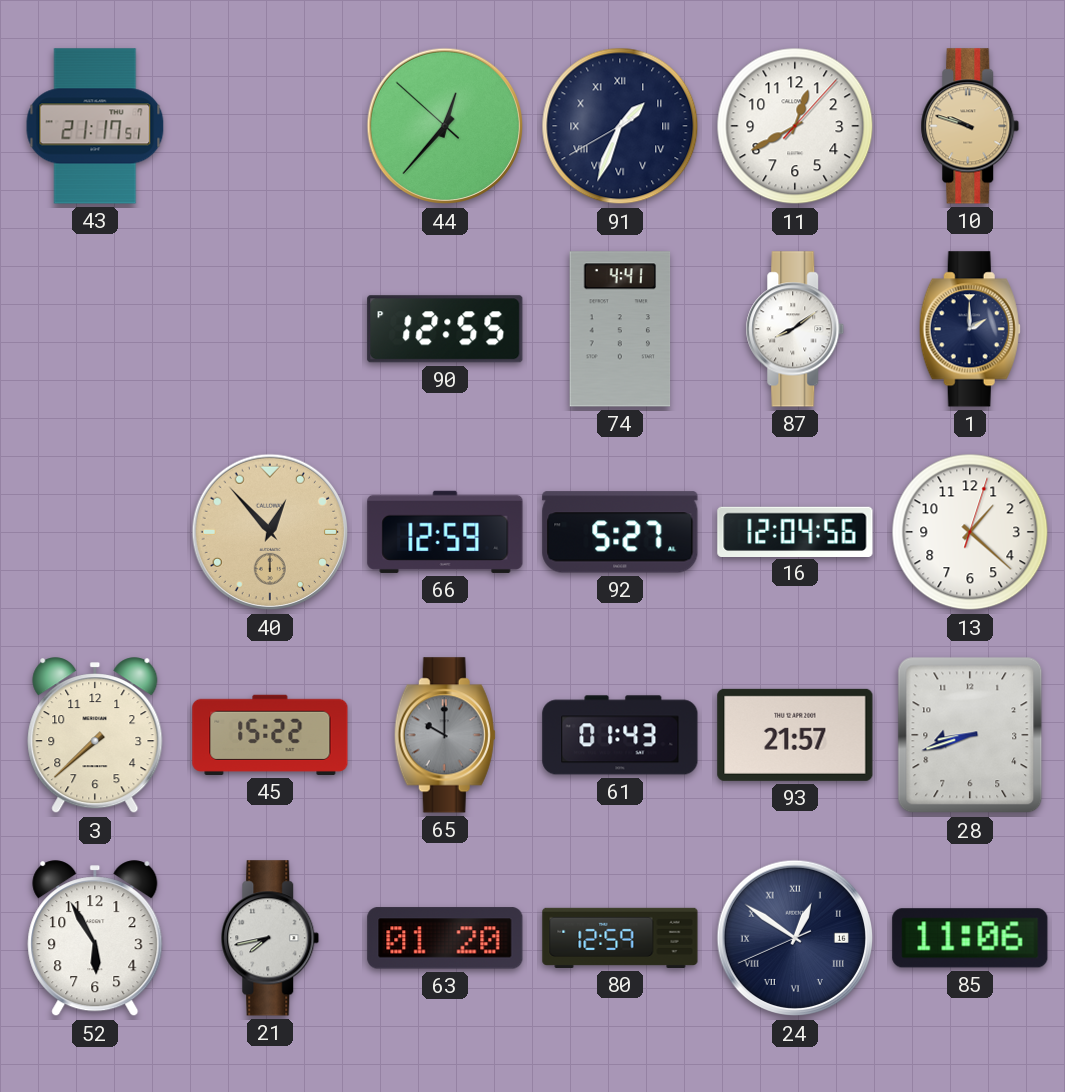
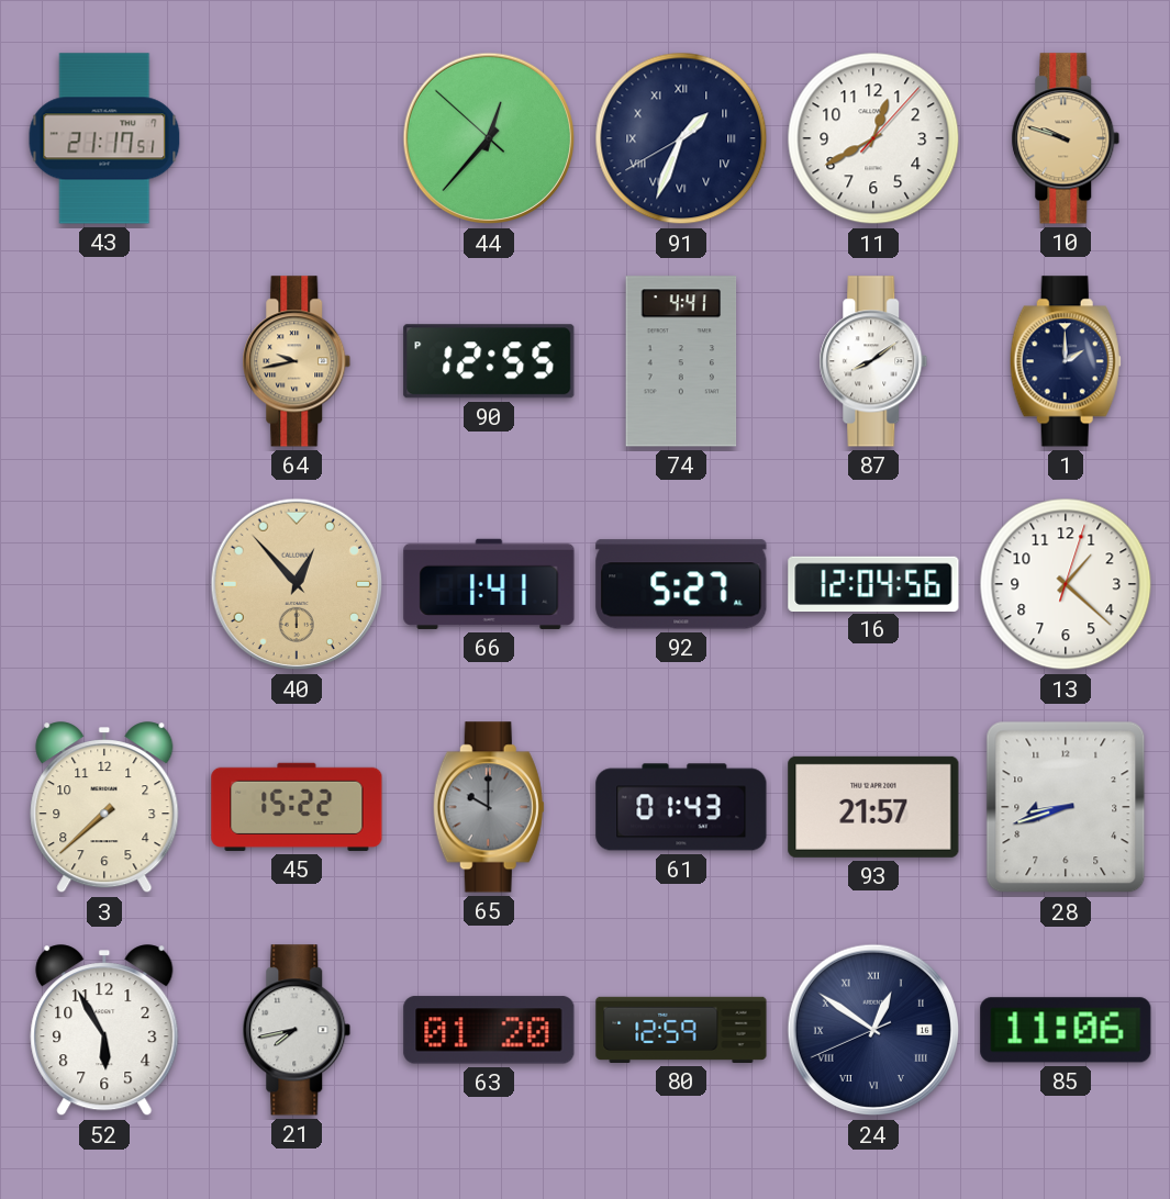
64: none -> 9:43 (297, 361)
66: 12:59 -> 1:41 (489, 584)
